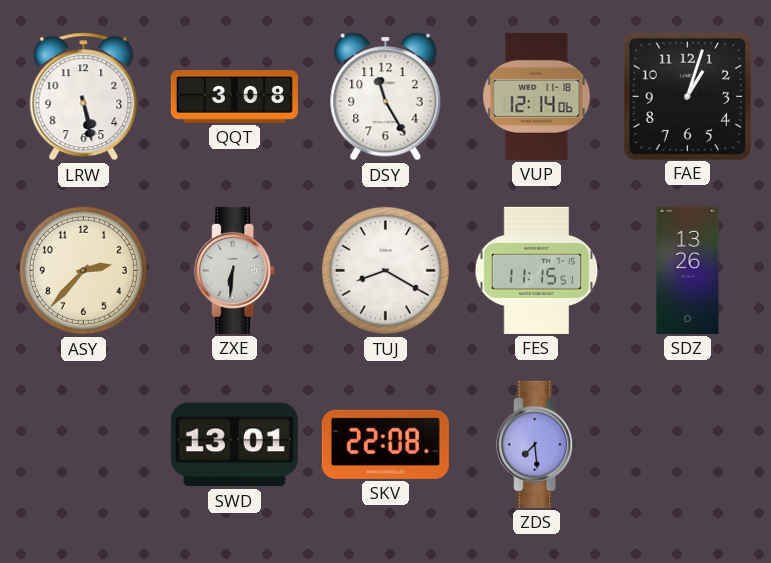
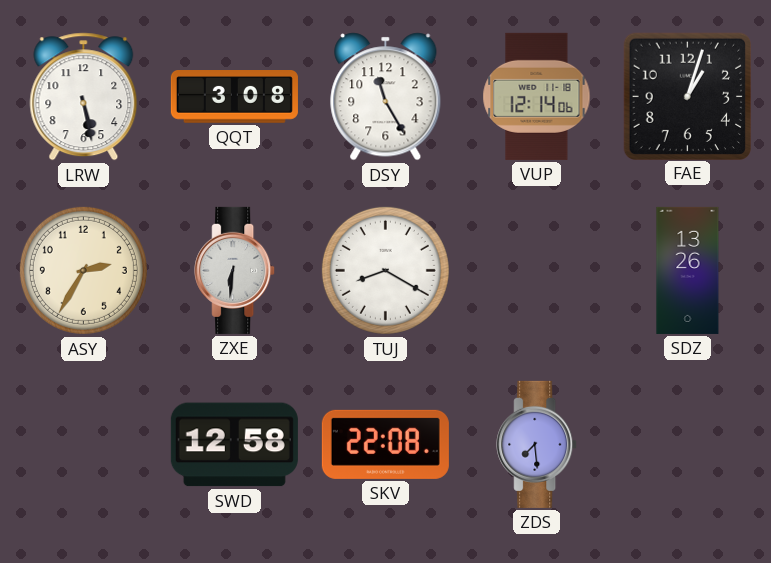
ASY: 2:37 -> 2:35 (83, 270)
FES: 11:15 -> none (537, 270)
SWD: 13:01 -> 12:58 (234, 445)
